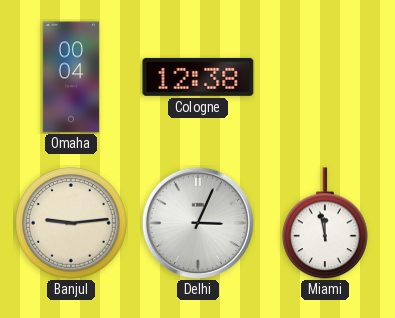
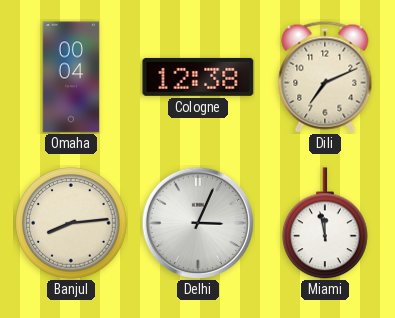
Dili: none -> 7:11 (325, 77)
Banjul: 9:14 -> 8:14 (71, 223)
